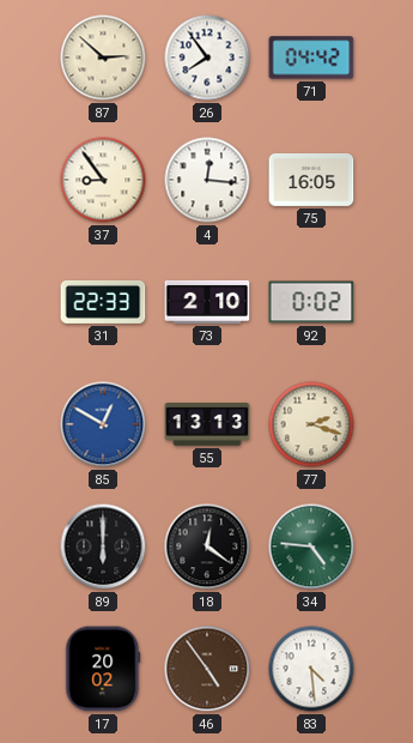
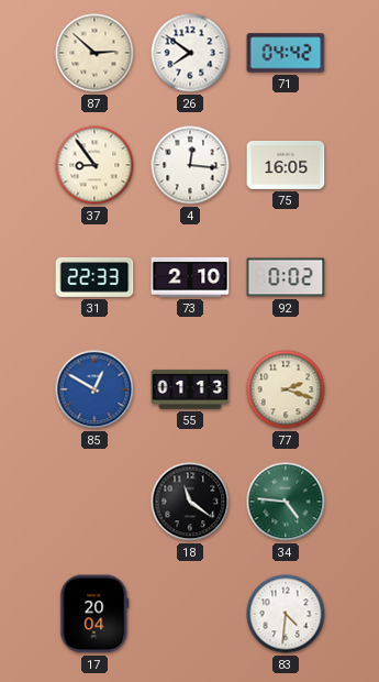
26: 7:54 -> 7:51 (190, 53)
55: 13:13 -> 01:13 (190, 389)
89: 6:00 -> none (103, 546)
18: 12:21 -> 11:21 (190, 502)
17: 20:02 -> 20:04 (94, 614)
46: 4:54 -> none (207, 669)
83: 4:29 -> 4:31 (286, 614)
